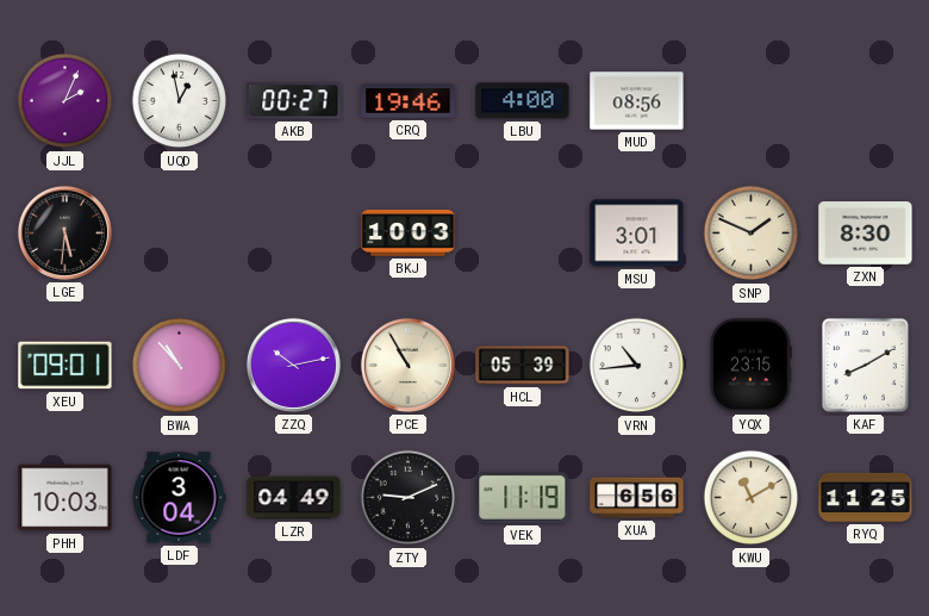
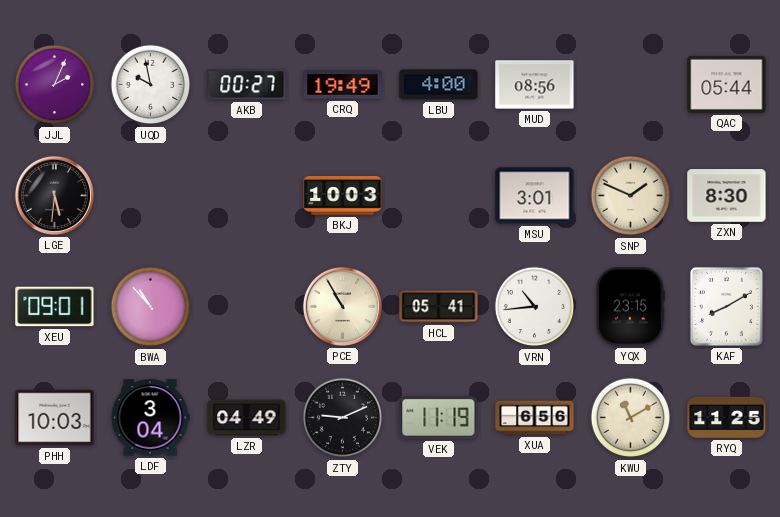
UQD: 12:58 -> 9:58 (151, 85)
CRQ: 19:46 -> 19:49 (343, 85)
QAC: none -> 05:44 (727, 84)
ZZQ: 10:13 -> none (293, 365)
HCL: 05:39 -> 05:41 (439, 307)
